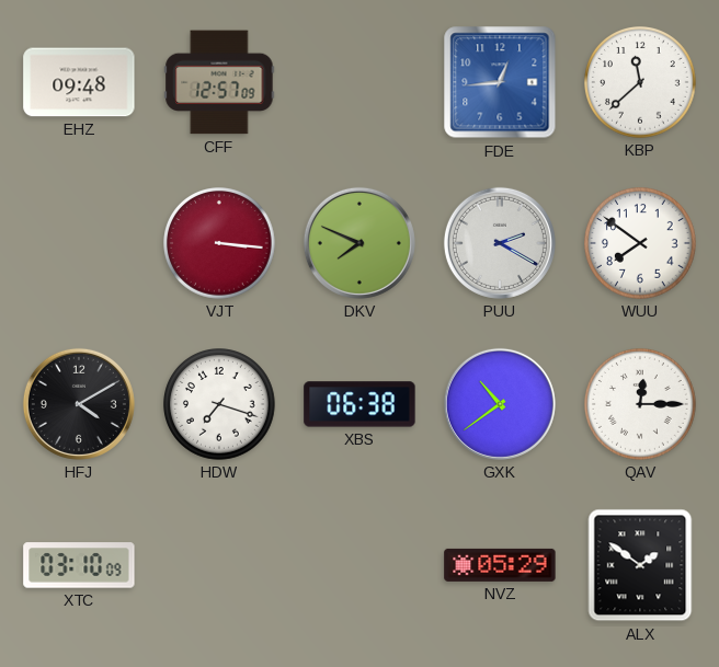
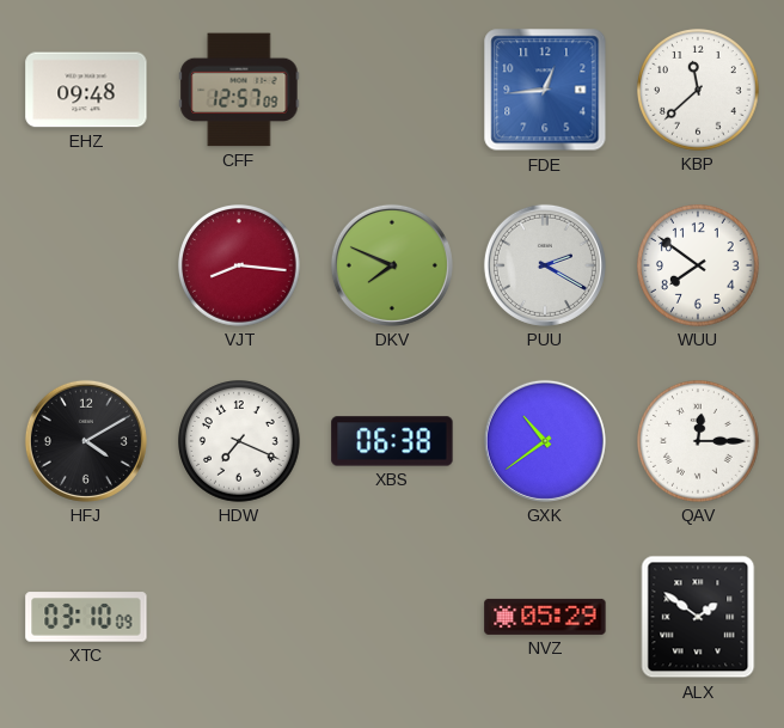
VJT: 3:16 -> 8:16 (240, 267)
HDW: 7:18 -> 7:19 (240, 442)
